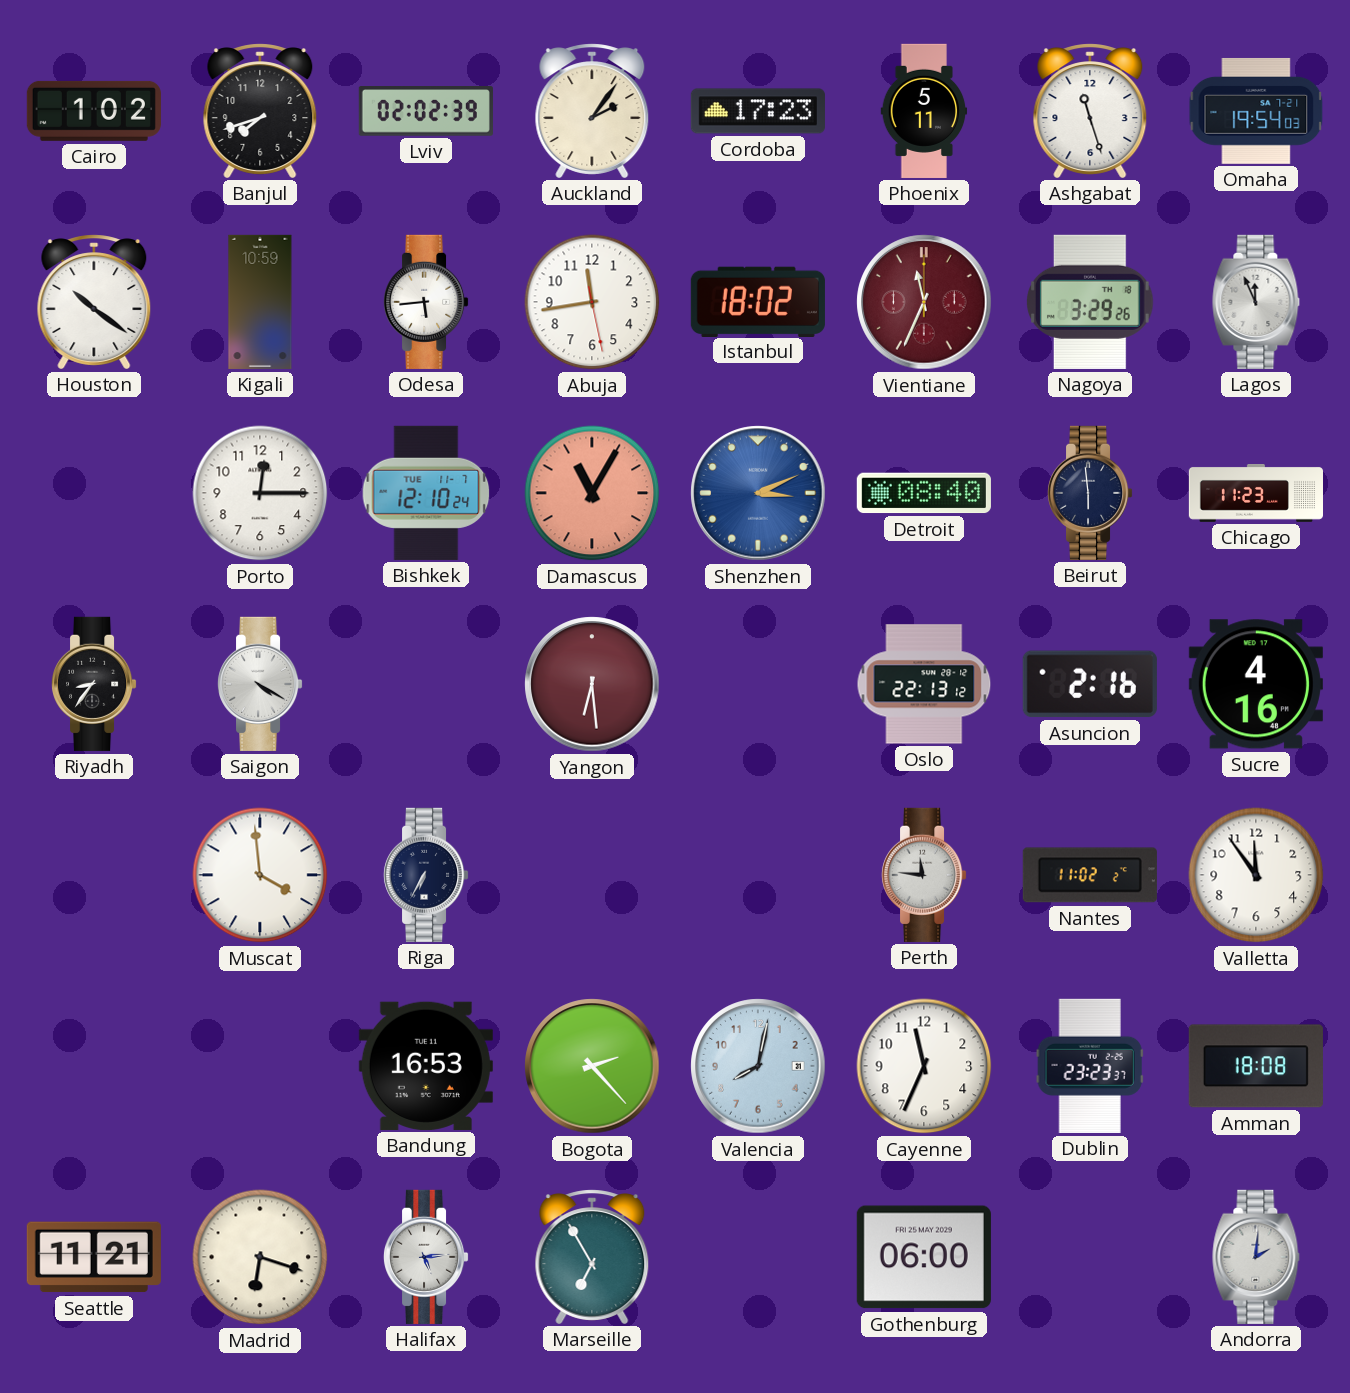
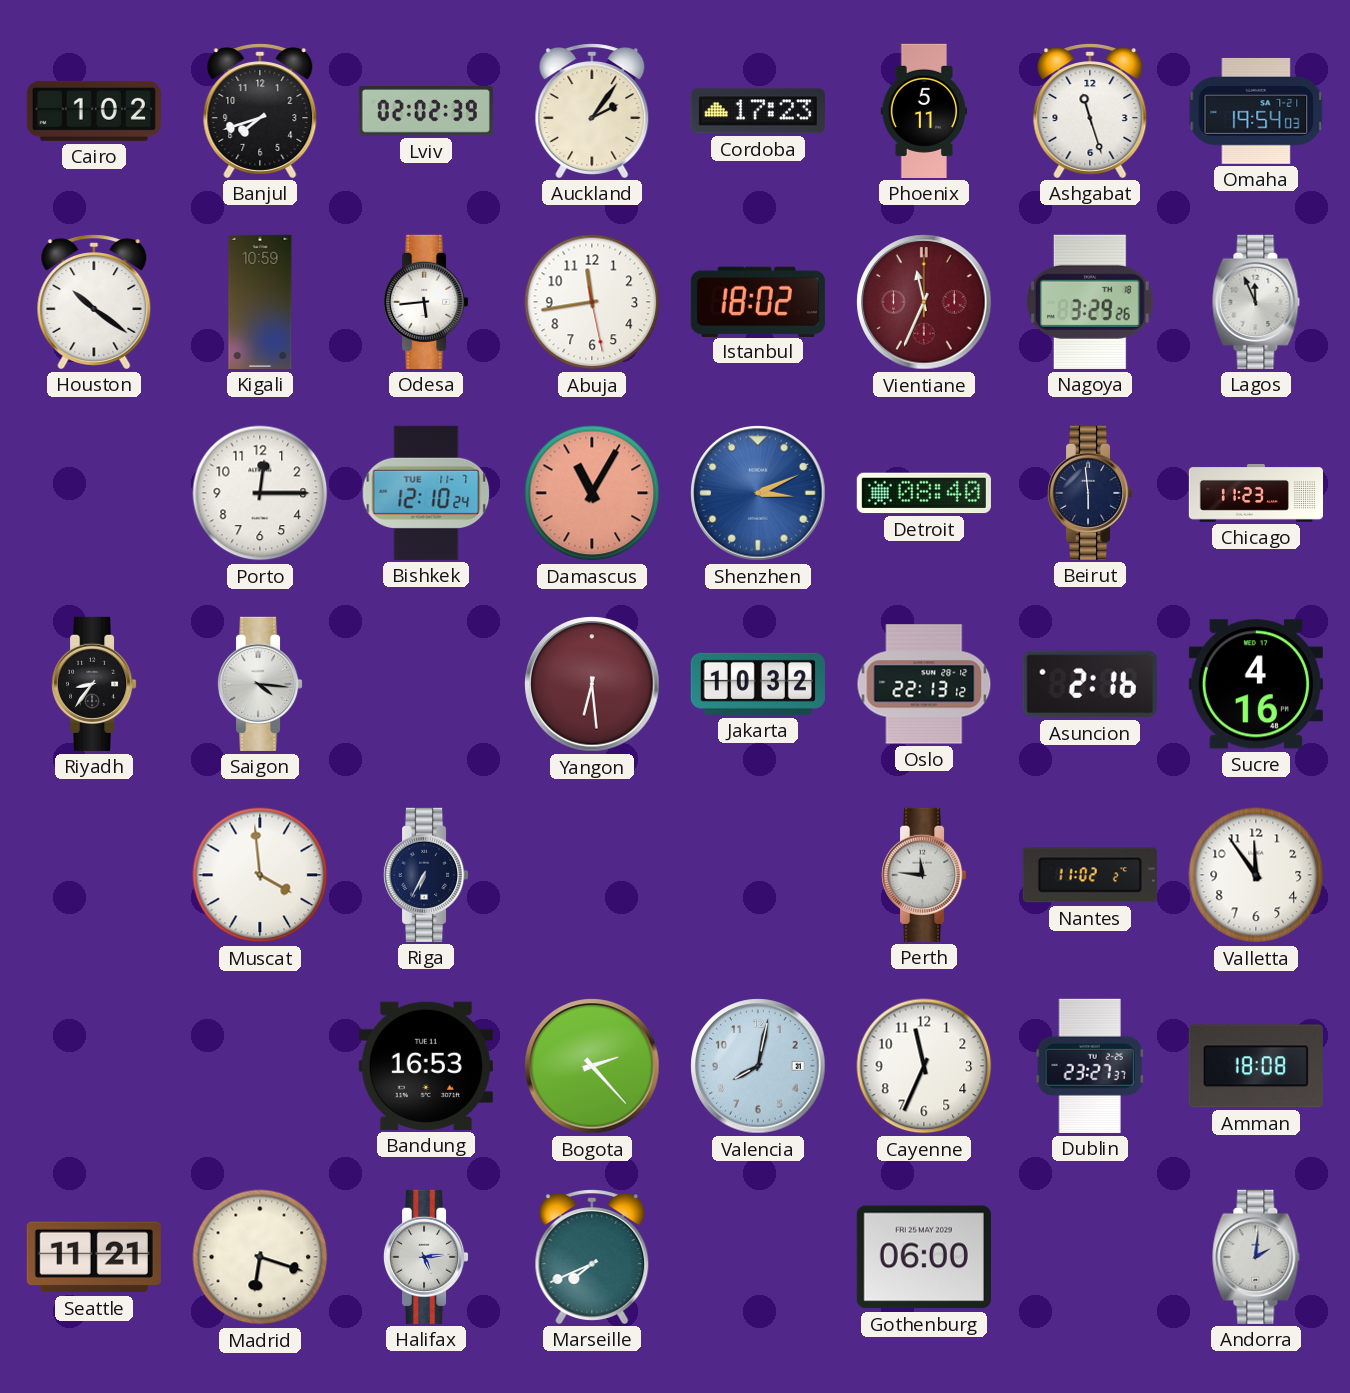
Saigon: 4:20 -> 4:16 (260, 684)
Jakarta: none -> 10:32 (758, 684)
Dublin: 23:23 -> 23:27 (1090, 1066)
Marseille: 6:55 -> 7:41 (592, 1257)
